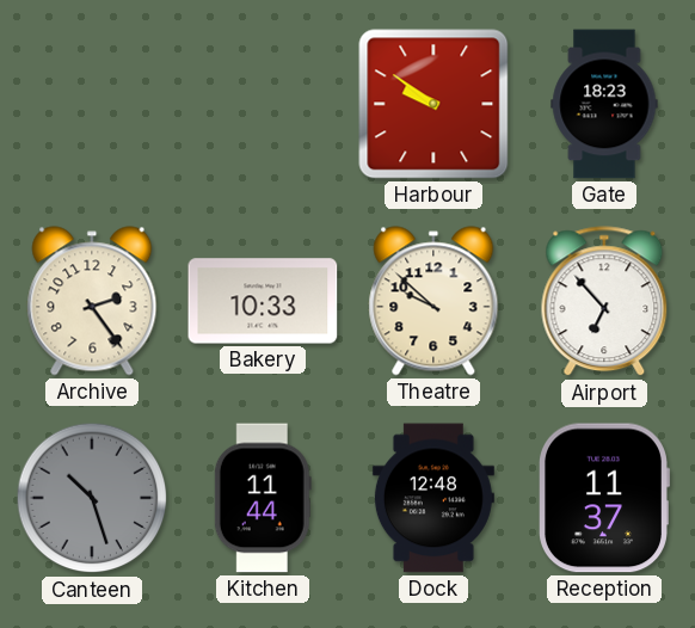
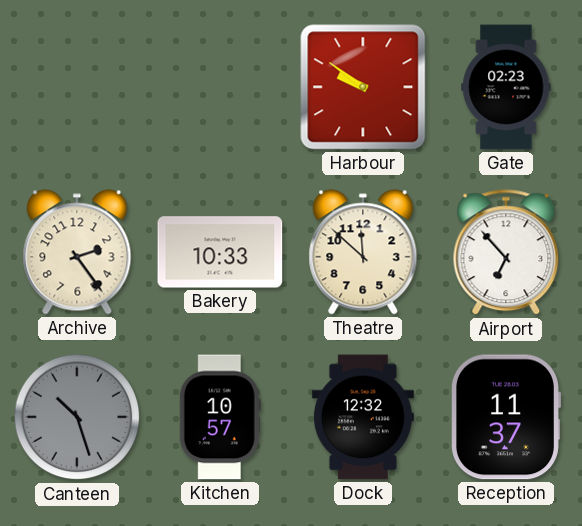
Gate: 18:23 -> 02:23 (506, 87)
Theatre: 9:52 -> 11:52 (363, 252)
Kitchen: 11:44 -> 10:57 (220, 417)
Dock: 12:48 -> 12:32 (363, 417)
